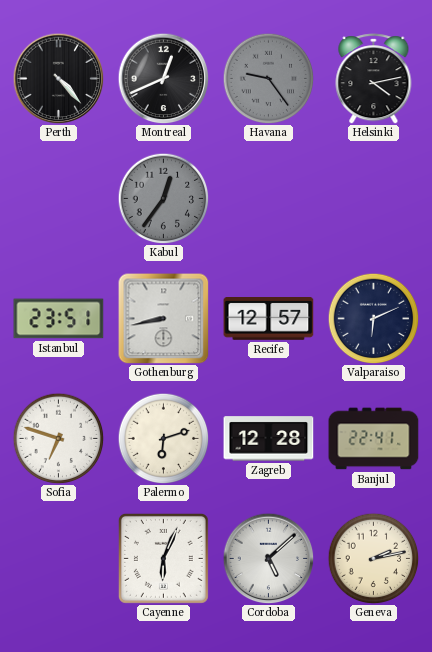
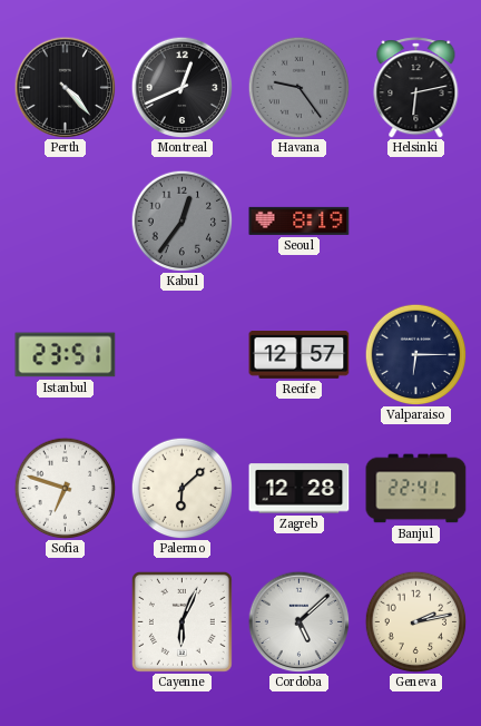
Helsinki: 4:13 -> 6:13 (416, 88)
Seoul: none -> 8:19 (300, 220)
Gothenburg: 8:43 -> none (163, 318)
Valparaiso: 6:11 -> 6:15 (415, 354)
Palermo: 6:12 -> 6:08 (181, 488)
